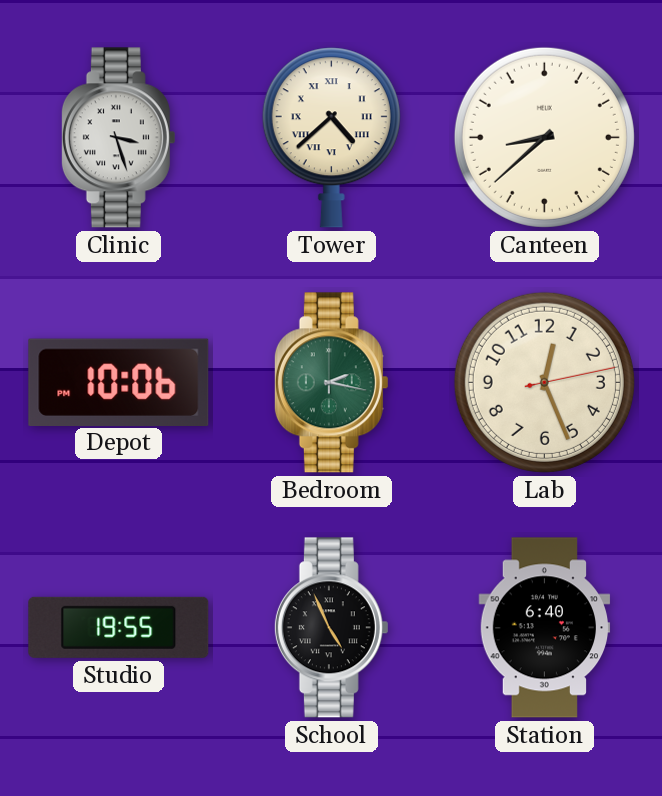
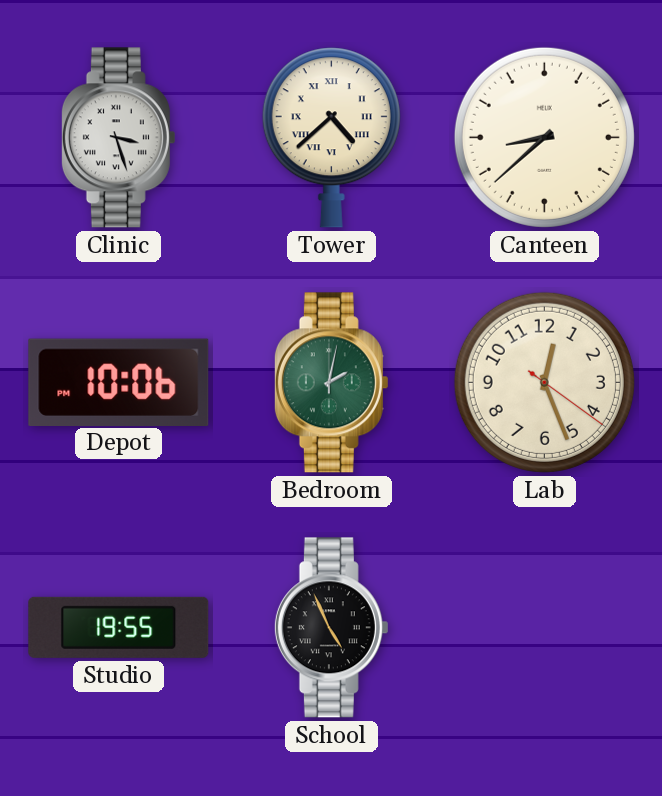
Bedroom: 2:17 -> 2:02 (331, 383)
Lab: 12:26:13 -> 12:26:21 (544, 382)
Station: 6:40 -> none (545, 628)
